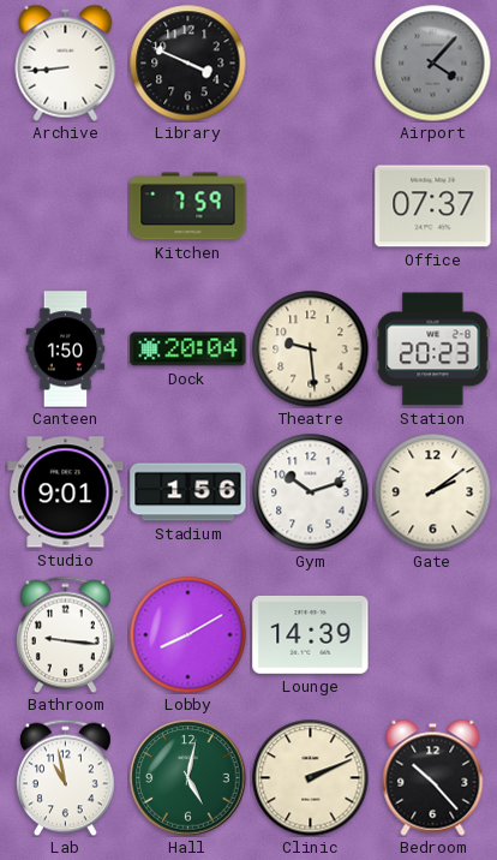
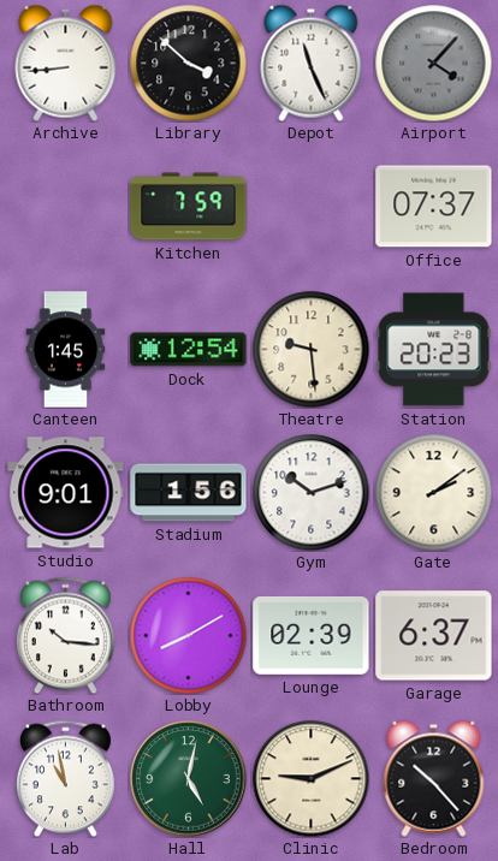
Library: 3:49 -> 3:52 (188, 63)
Depot: none -> 11:26 (312, 63)
Canteen: 1:50 -> 1:45 (66, 350)
Dock: 20:04 -> 12:54 (189, 350)
Bathroom: 9:16 -> 10:16 (65, 635)
Lounge: 14:39 -> 02:39 (312, 635)
Garage: none -> 6:37 (434, 636)
Clinic: 2:11 -> 9:11 (310, 778)
